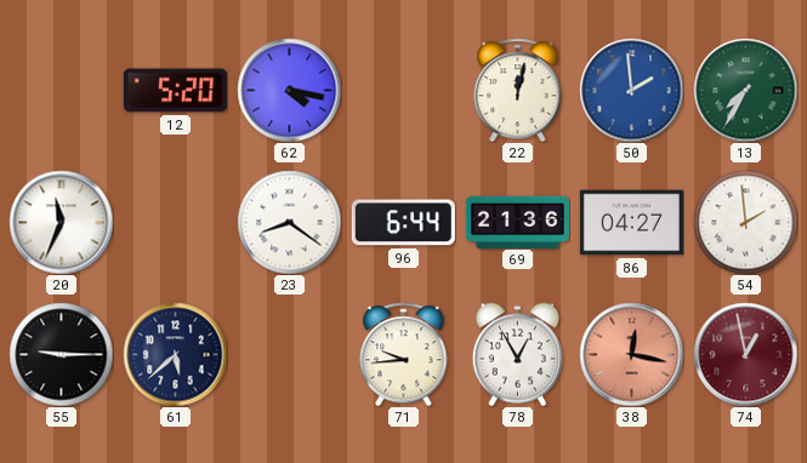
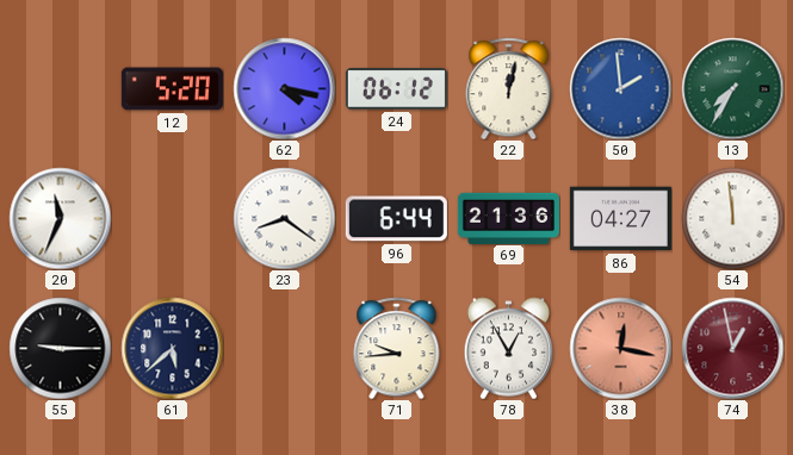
24: none -> 06:12 (396, 89)
54: 1:59 -> 11:59 (732, 218)
